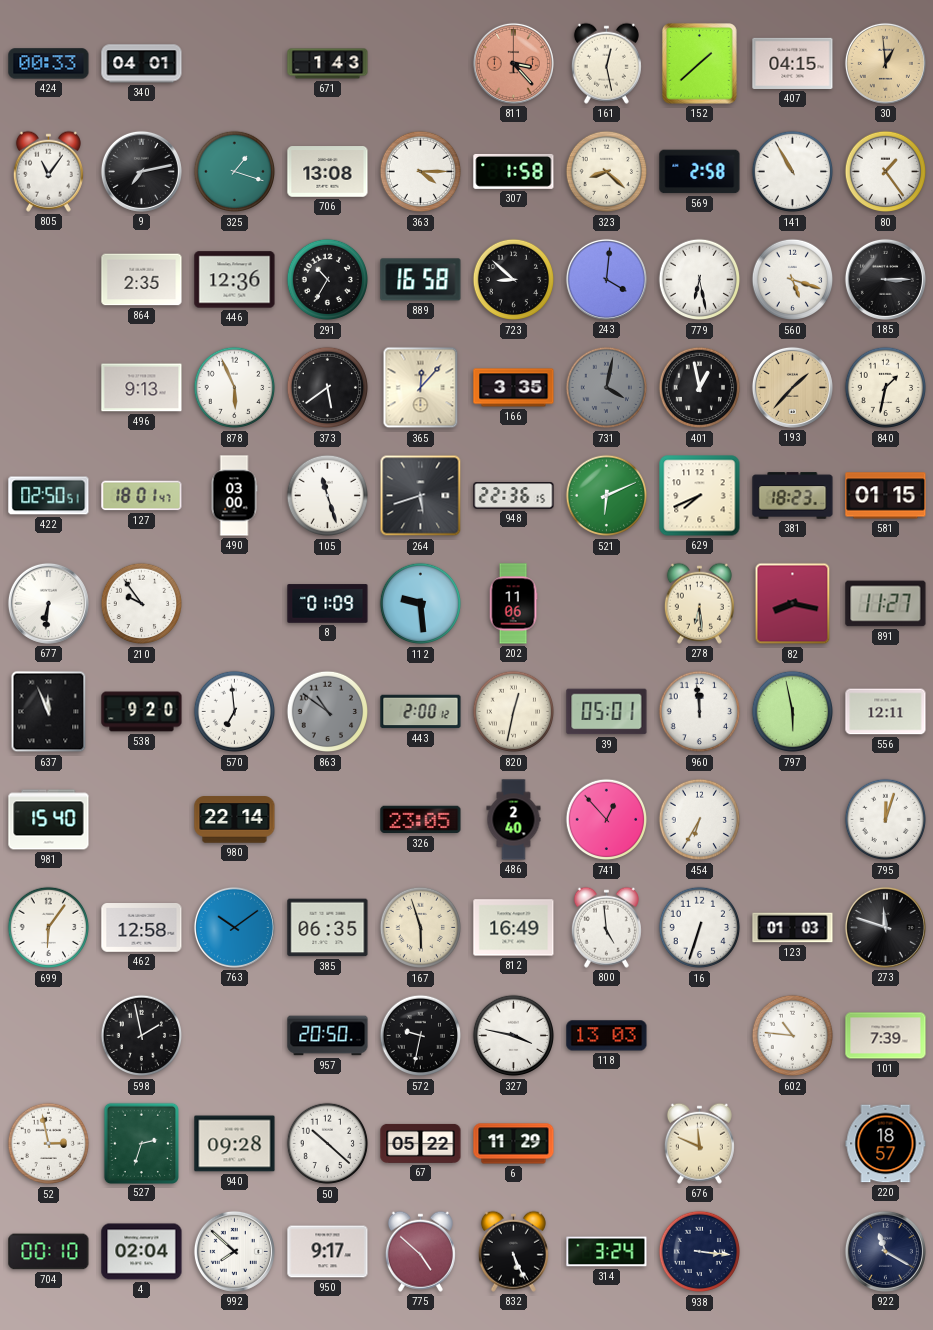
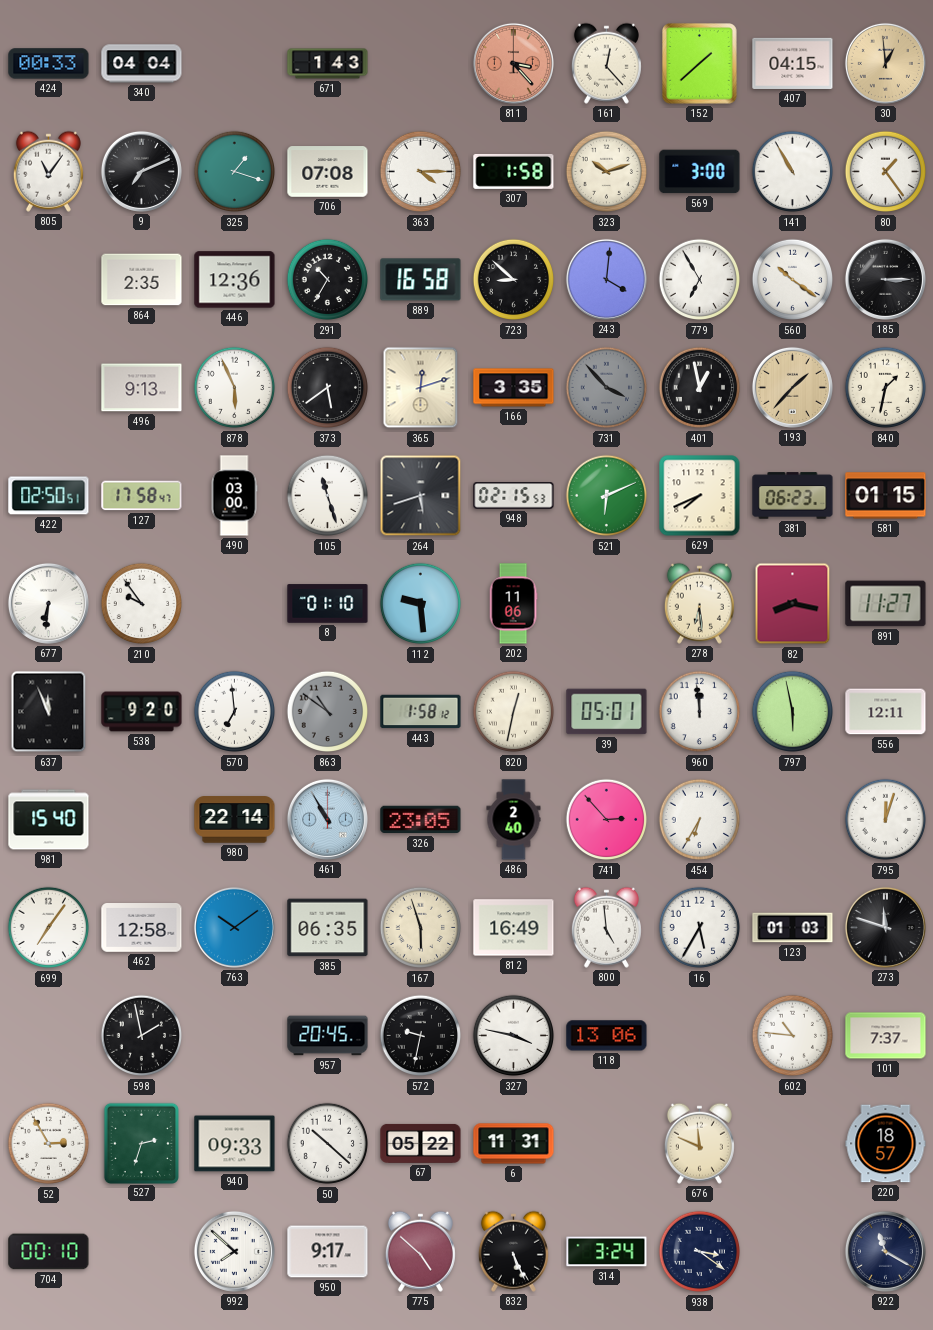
340: 04:01 -> 04:04 (142, 64)
161: 12:28 -> 12:23 (606, 63)
9: 7:13 -> 7:11 (141, 171)
706: 13:08 -> 07:08 (328, 172)
323: 8:22 -> 10:12 (607, 172)
569: 2:58 -> 3:00 (700, 172)
779: 6:28 -> 6:55 (700, 280)
560: 5:18 -> 10:21 (793, 280)
365: 12:07 -> 12:12 (421, 388)
731: 4:02 -> 3:53 (607, 388)
127: 18:01 -> 17:58 (142, 496)
948: 22:36 -> 02:15 (514, 496)
381: 18:23 -> 06:23 (793, 496)
8: 01:09 -> 01:10 (328, 604)
443: 2:00 -> 1:58 (421, 712)
461: none -> 10:55 (327, 819)
741: 12:53 -> 2:53 (607, 820)
699: 6:06 -> 7:06 (49, 928)
16: 6:33 -> 5:35 (700, 928)
957: 20:50 -> 20:45 (328, 1036)
118: 13:03 -> 13:06 (607, 1036)
101: 7:39 -> 7:37 (886, 1036)
52: 2:58 -> 2:55 (49, 1144)
940: 09:28 -> 09:33 (235, 1144)
6: 11:29 -> 11:31 (514, 1144)
4: 02:04 -> none (142, 1252)
938: 3:16 -> 3:21 (700, 1252)
